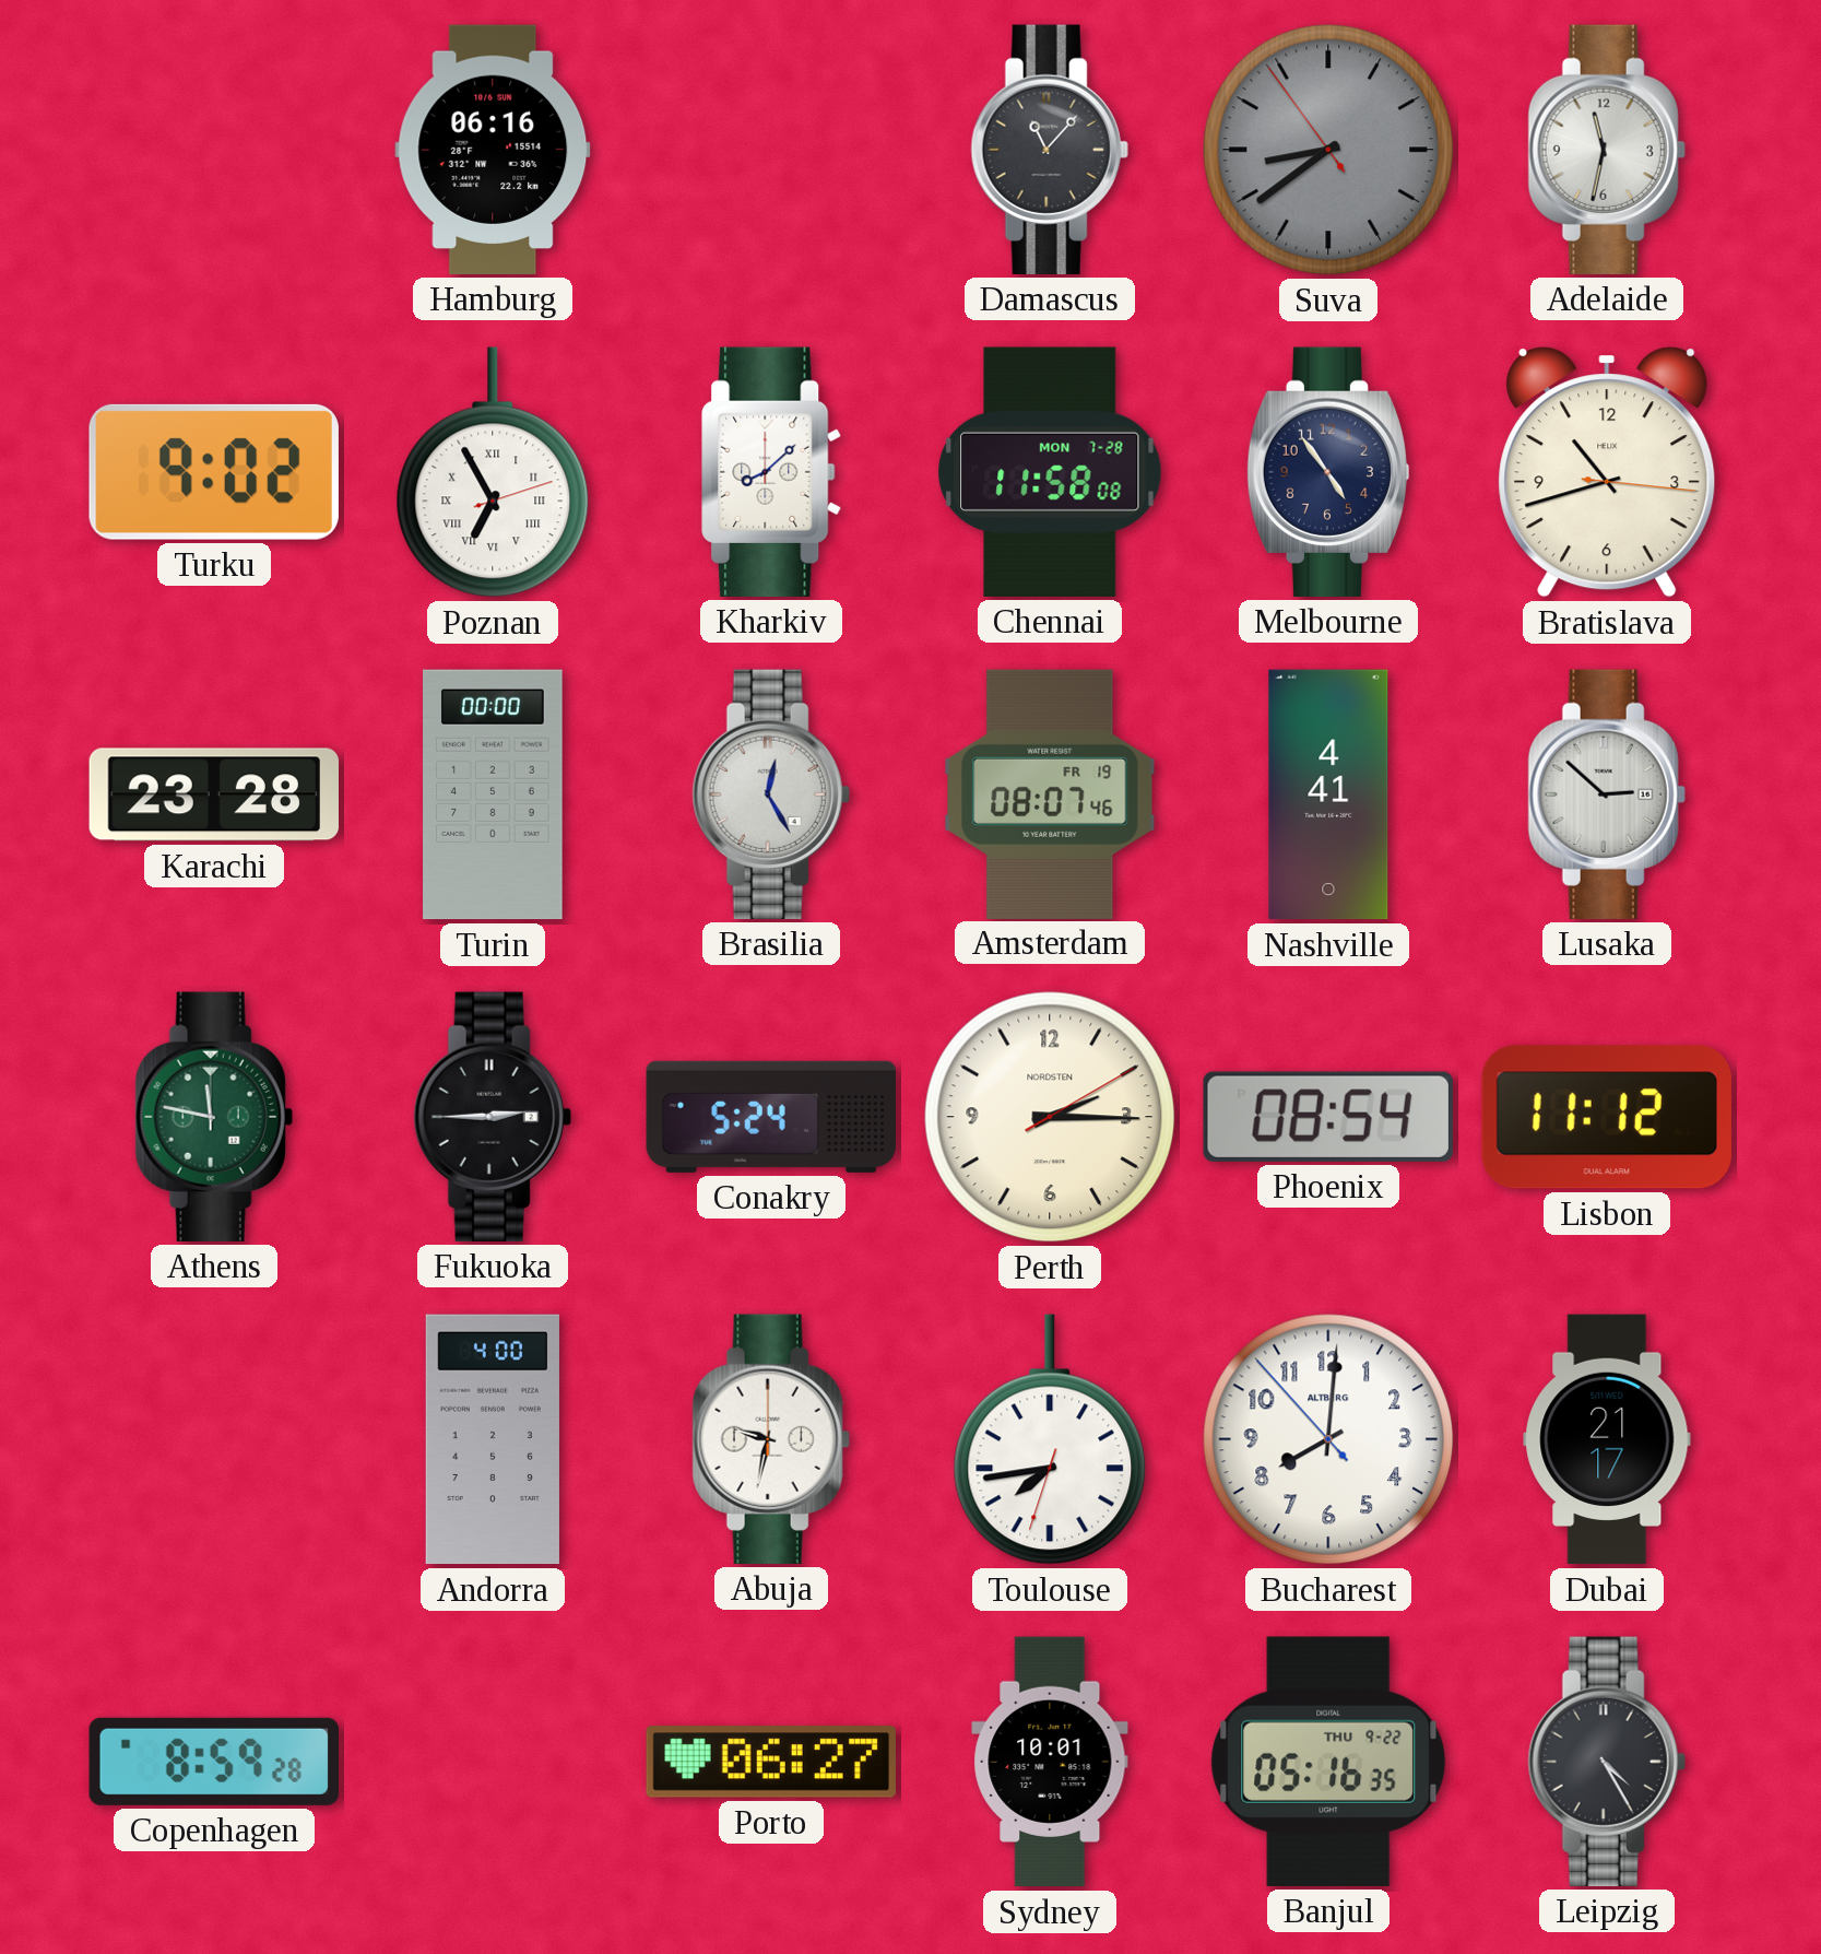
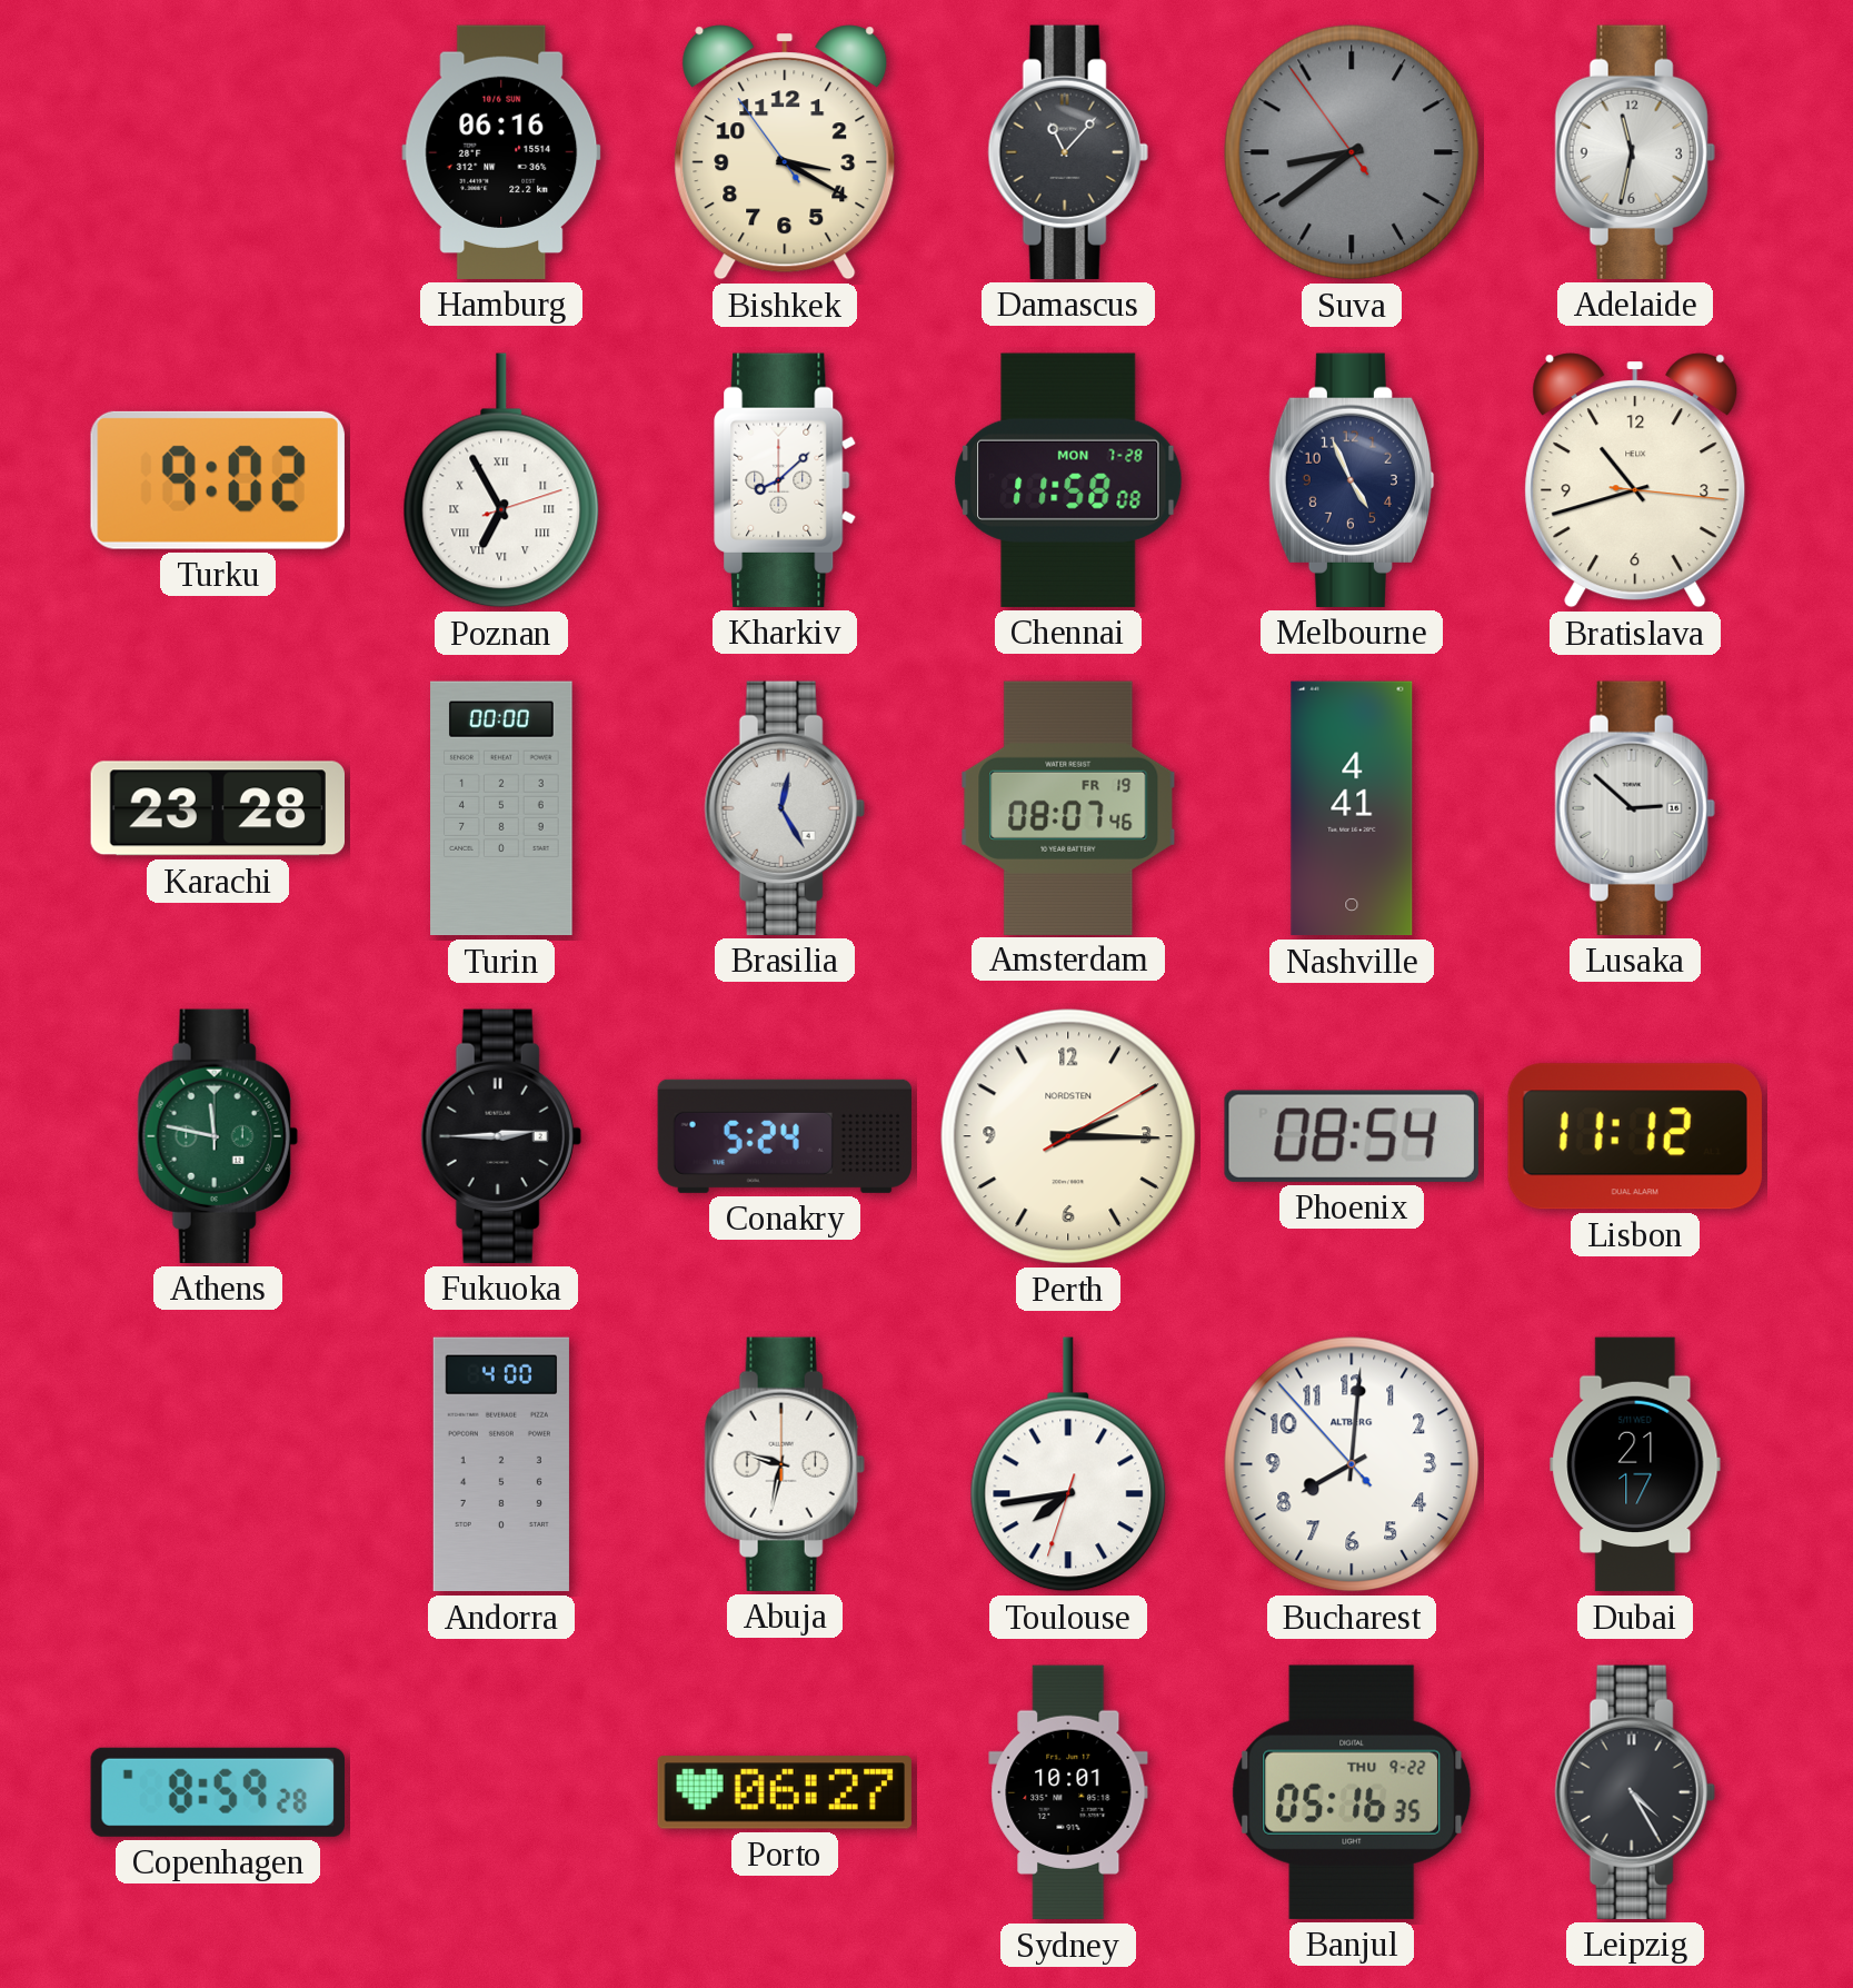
Bishkek: none -> 3:19 (785, 152)
Melbourne: 4:54 -> 4:56 (1352, 480)
